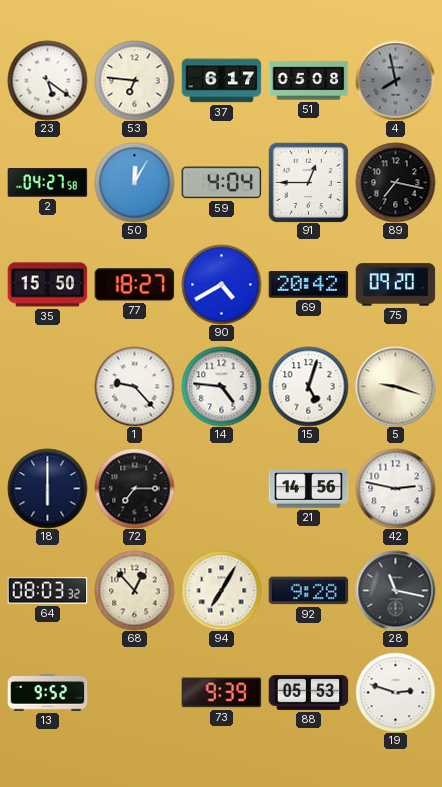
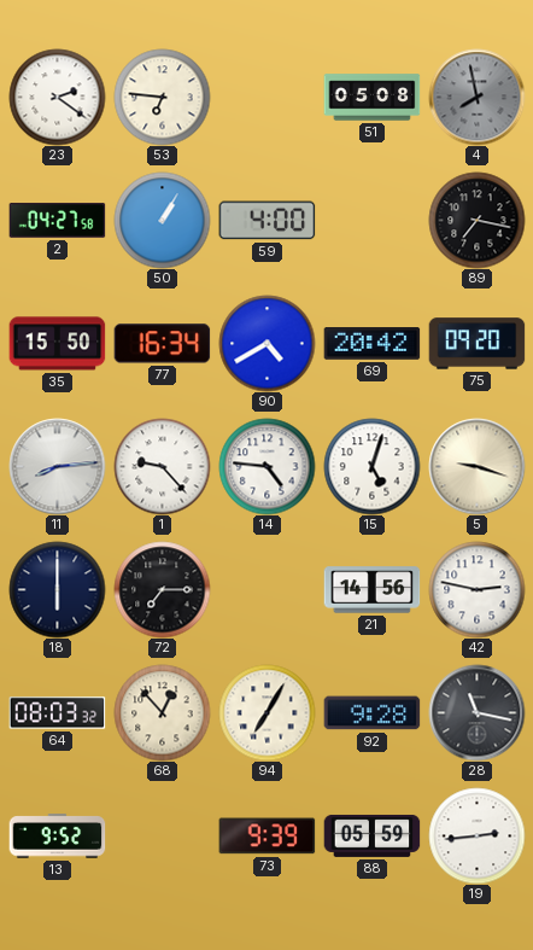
23: 5:21 -> 2:21 (57, 97)
37: 6:17 -> none (221, 81)
50: 12:05 -> 1:05 (162, 220)
59: 4:04 -> 4:00 (266, 221)
91: 12:45 -> none (308, 182)
77: 18:27 -> 16:34 (162, 344)
11: none -> 8:14 (57, 466)
88: 05:53 -> 05:59 (371, 835)
19: 2:48 -> 2:44 (476, 835)
